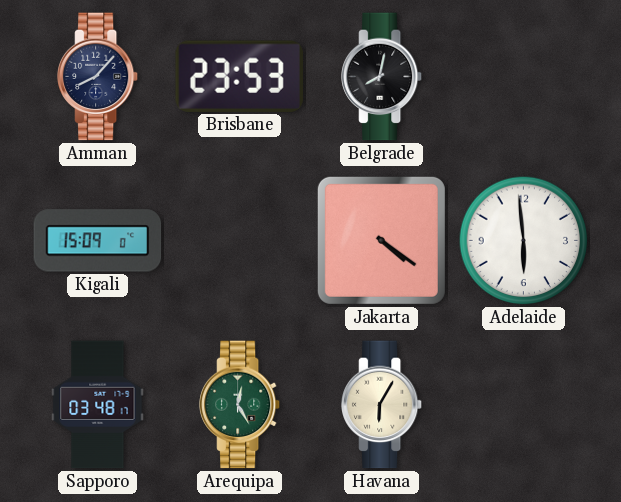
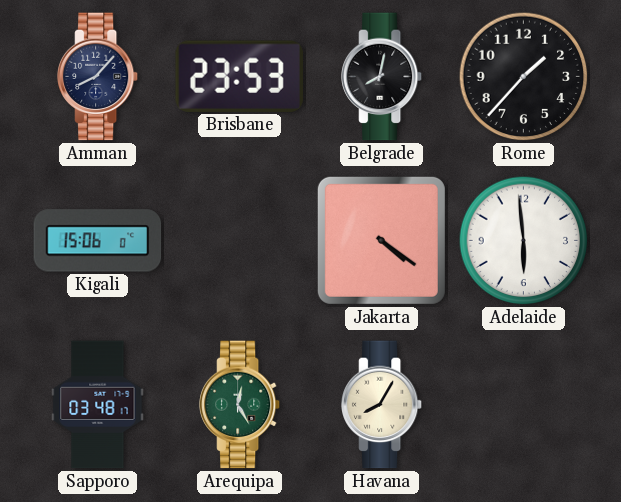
Rome: none -> 1:37 (524, 77)
Kigali: 15:09 -> 15:06 (98, 241)
Havana: 6:05 -> 8:05 (383, 405)
